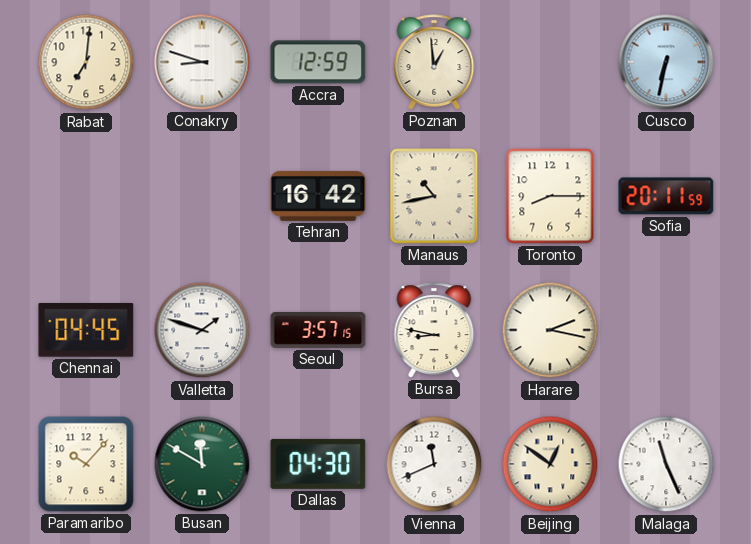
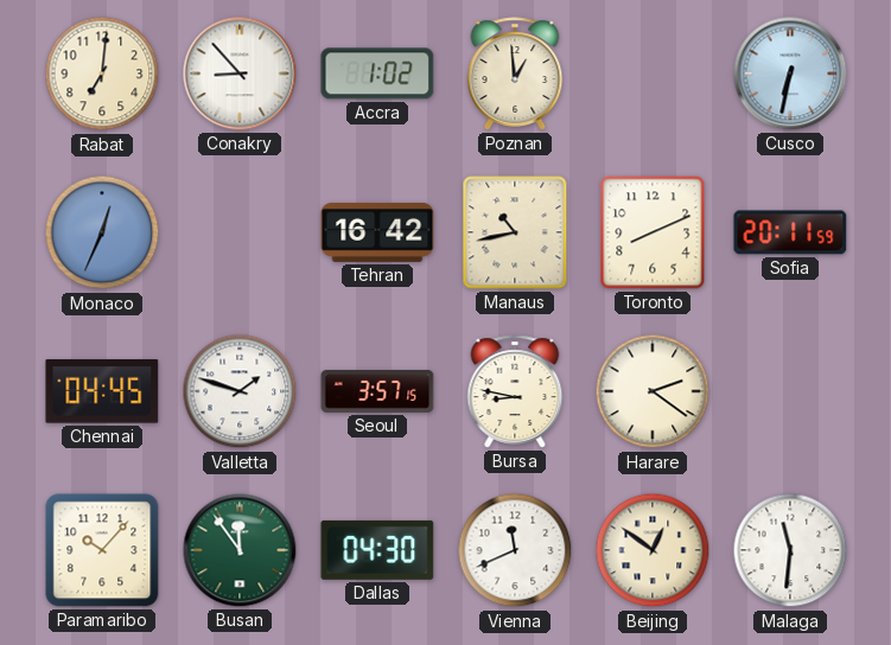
Conakry: 8:48 -> 8:53 (240, 74)
Accra: 12:59 -> 1:02 (377, 74)
Monaco: none -> 12:34 (102, 232)
Toronto: 8:15 -> 8:11 (653, 232)
Harare: 2:17 -> 2:21 (653, 391)
Busan: 11:50 -> 11:54 (240, 550)
Malaga: 11:26 -> 11:31 (790, 550)
